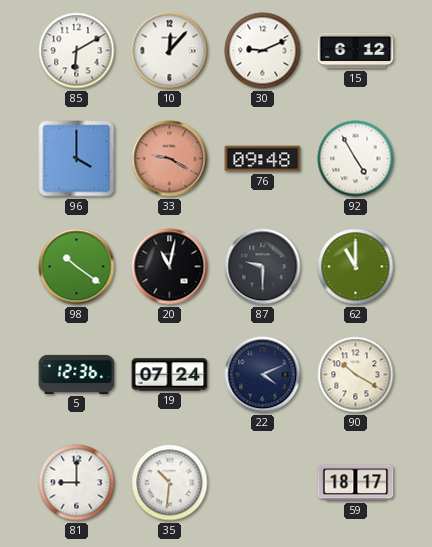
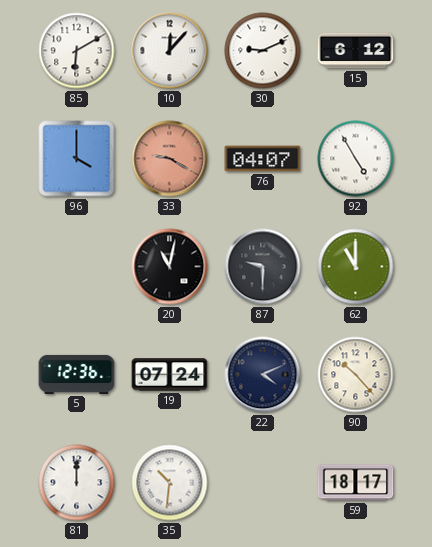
76: 09:48 -> 04:07 (263, 159)
98: 10:21 -> none (77, 267)
90: 10:20 -> 10:23 (356, 375)
81: 9:00 -> 12:00 (77, 483)
